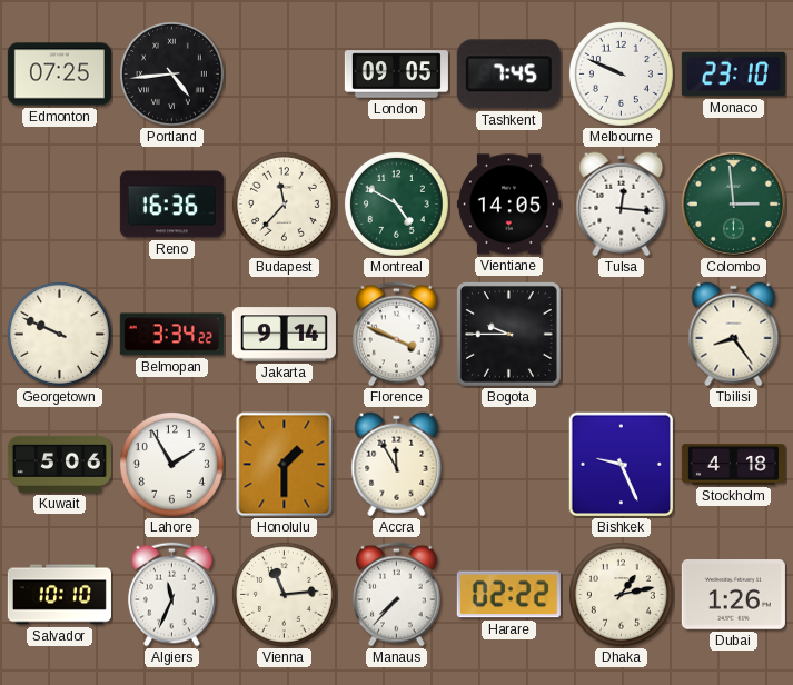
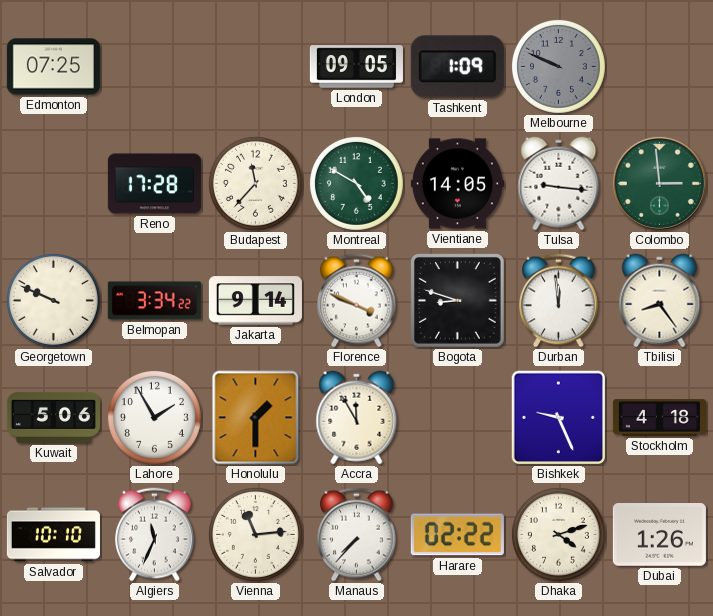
Portland: 4:44 -> none (171, 73)
Tashkent: 7:45 -> 1:09 (457, 67)
Melbourne dial: white -> grey (558, 66)
Monaco: 23:10 -> none (733, 75)
Reno: 16:36 -> 17:28 (154, 184)
Tulsa: 12:16 -> 9:16 (559, 184)
Bogota: 9:45 -> 8:48 (457, 300)
Durban: none -> 11:59 (559, 301)
Dhaka: 1:13 -> 4:12 (558, 534)
